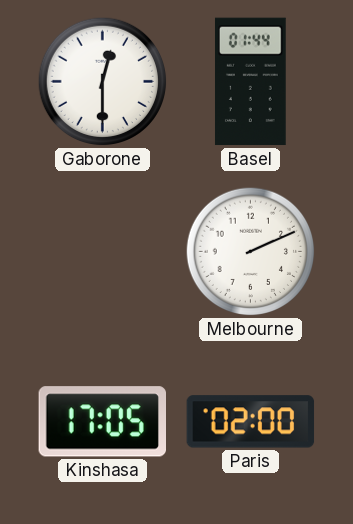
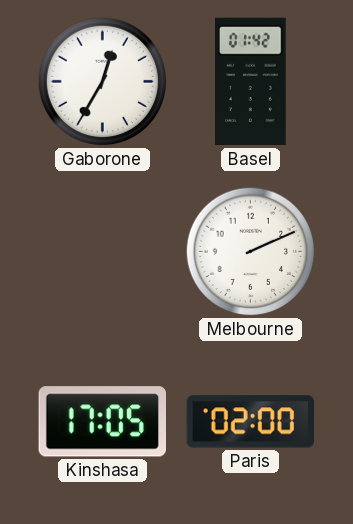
Gaborone: 12:30 -> 12:35 (103, 82)
Basel: 01:44 -> 01:42 (250, 82)
